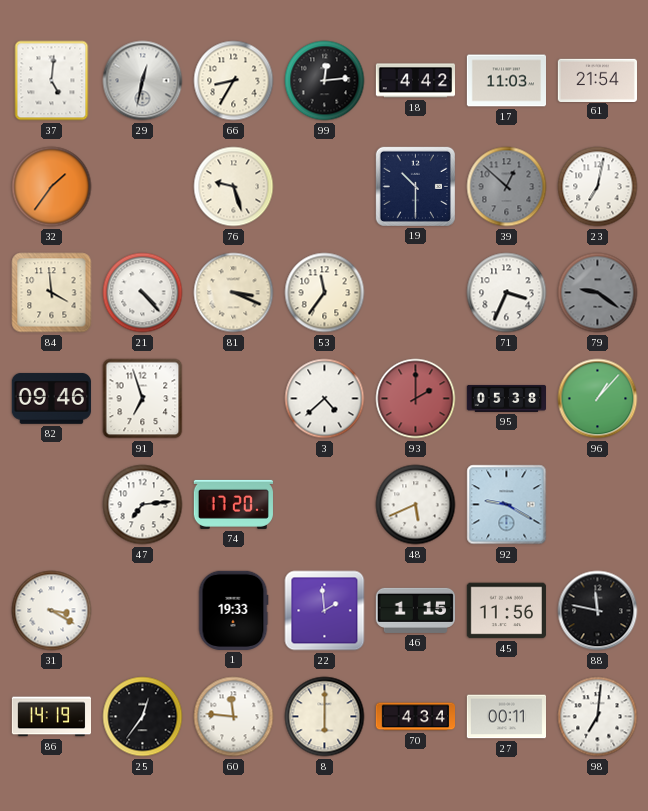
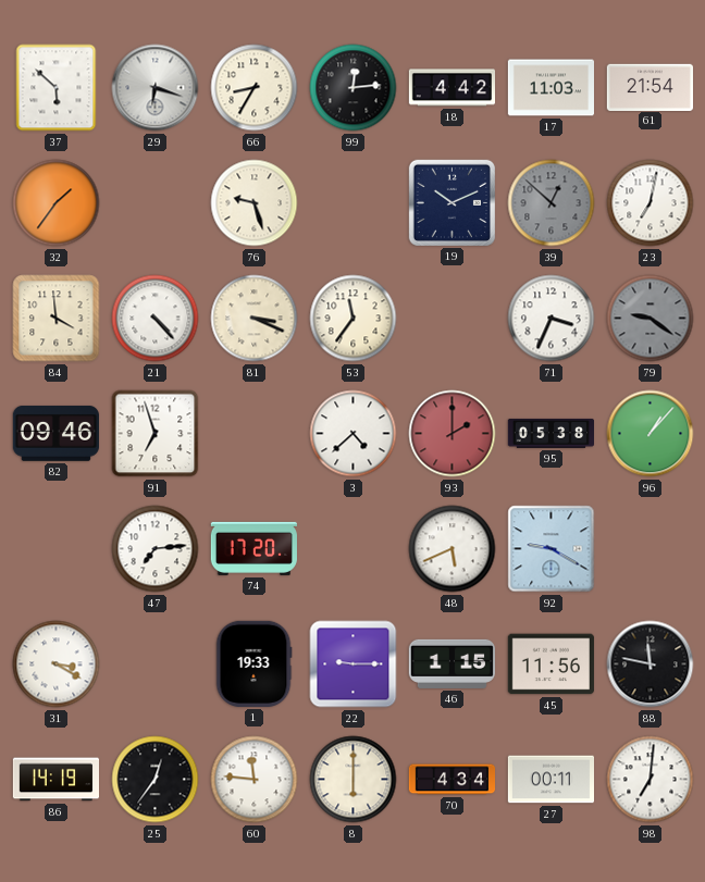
37: 5:01 -> 5:52 (57, 88)
29: 12:32 -> 6:18 (156, 88)
19: 10:30 -> 10:11 (452, 202)
22: 1:59 -> 9:15 (354, 664)
